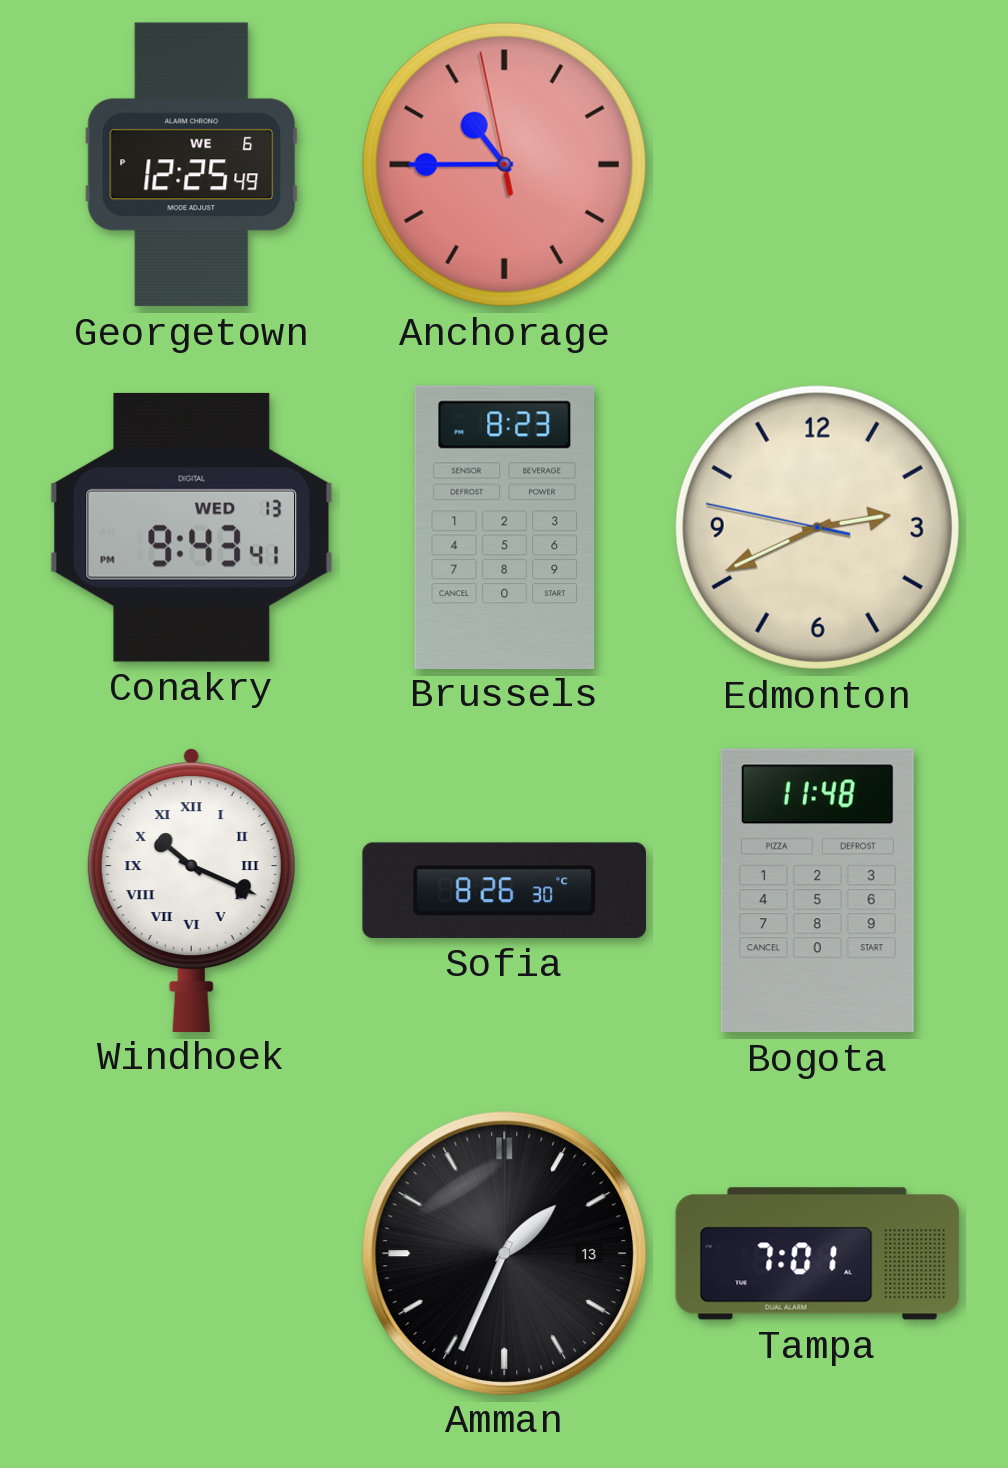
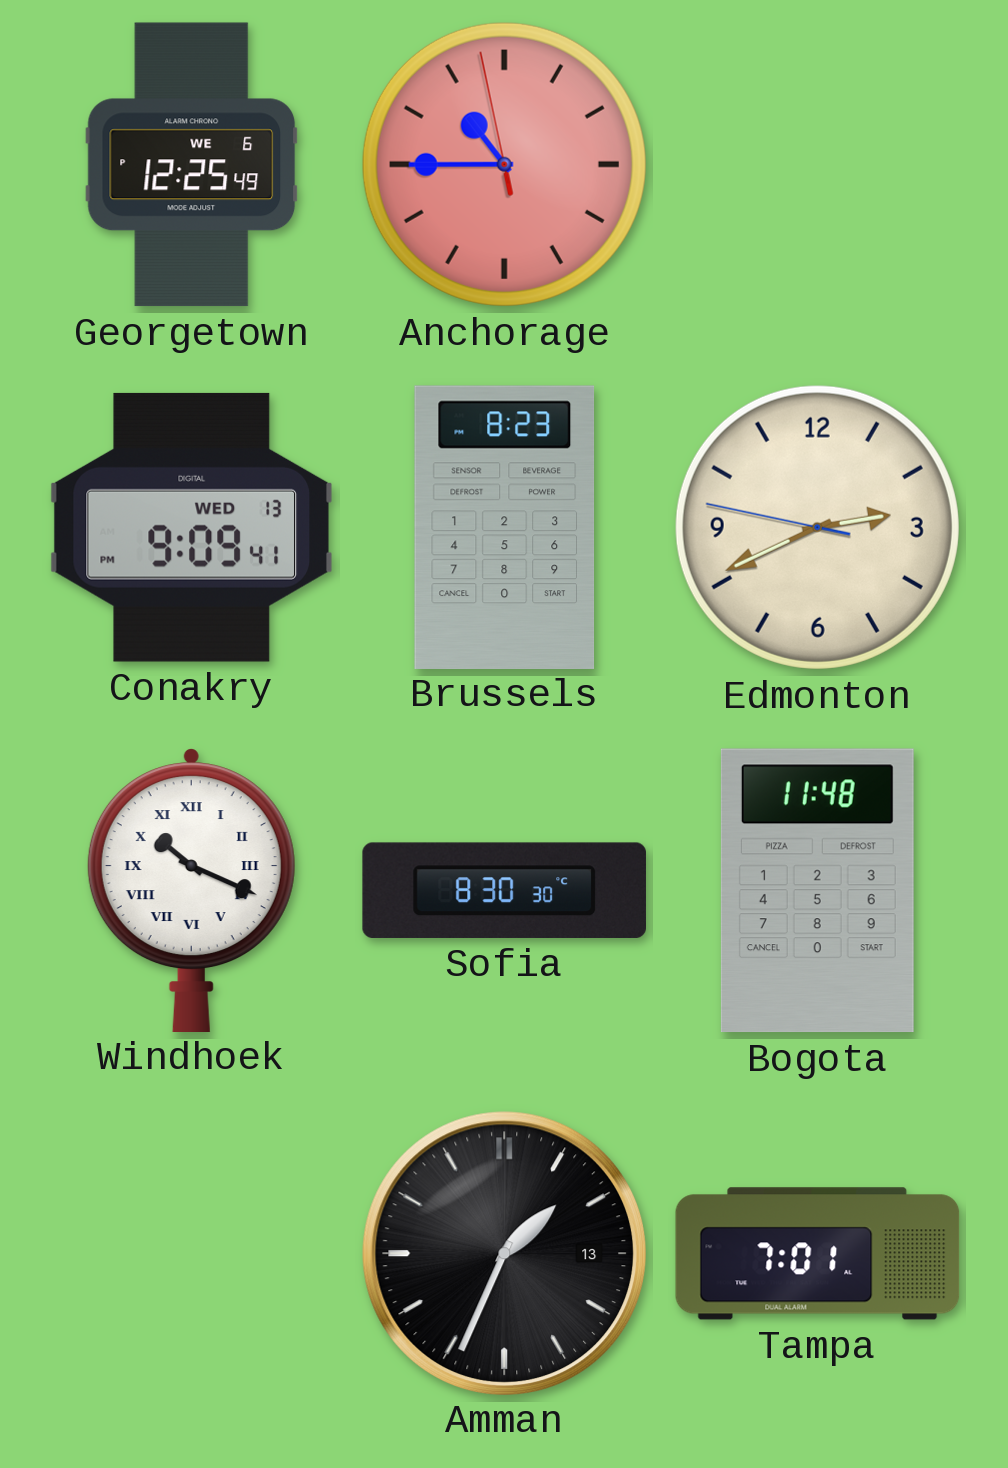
Conakry: 9:43 -> 9:09 (191, 527)
Sofia: 8:26 -> 8:30 (504, 890)
